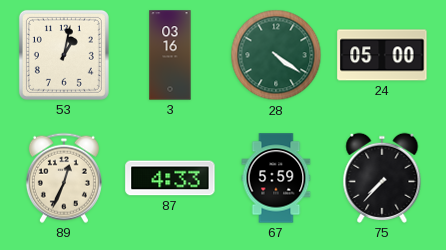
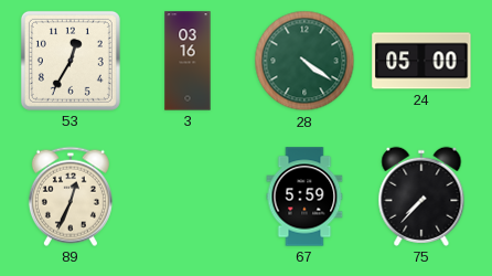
53: 1:02 -> 12:35 (71, 61)
87: 4:33 -> none (170, 178)
